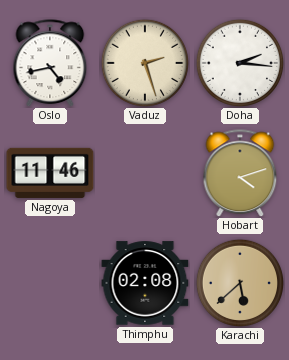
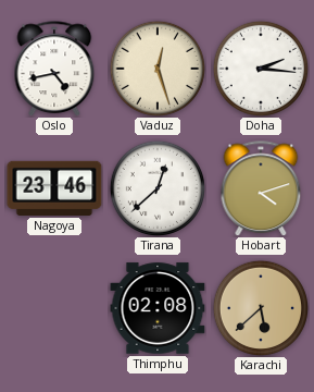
Vaduz: 2:27 -> 12:27 (156, 68)
Nagoya: 11:46 -> 23:46 (54, 188)
Tirana: none -> 12:38 (156, 187)
